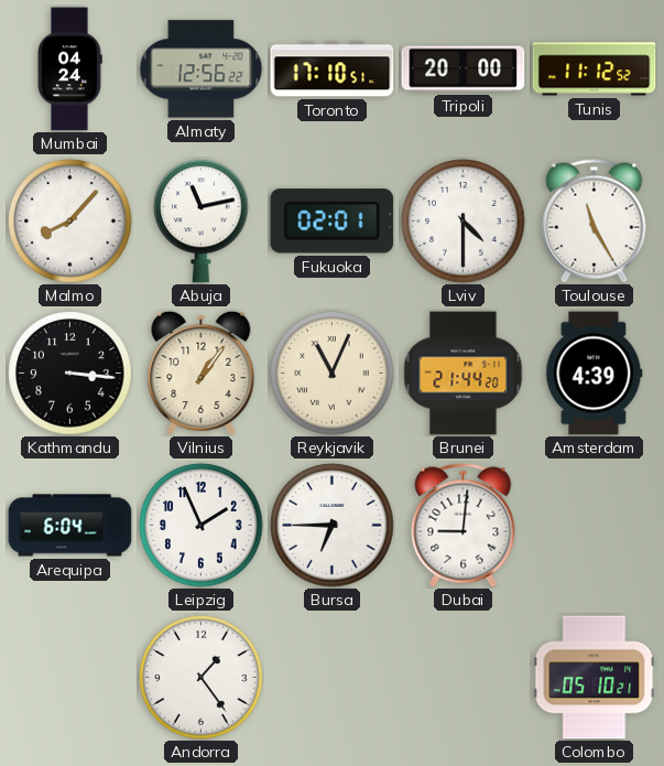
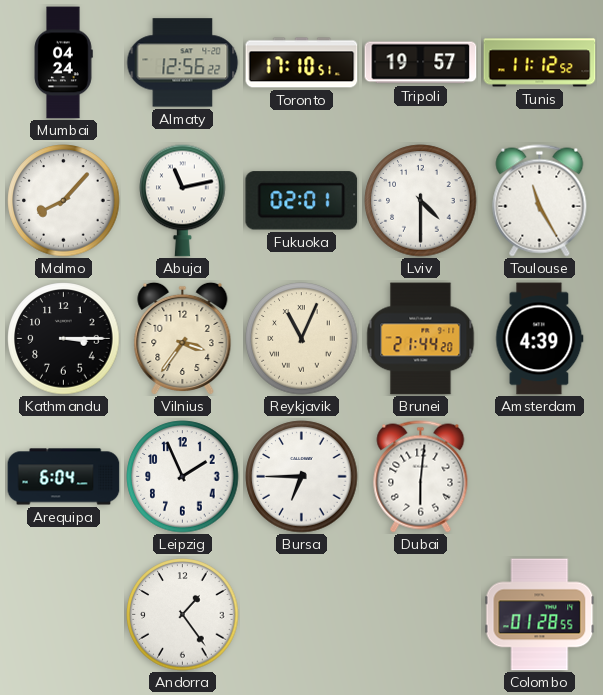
Tripoli: 20:00 -> 19:57 (421, 63)
Kathmandu: 3:16 -> 3:15 (64, 339)
Vilnius: 1:06 -> 3:36 (183, 338)
Dubai: 9:01 -> 6:01 (421, 477)
Colombo: 05:10 -> 01:28 (540, 615)
